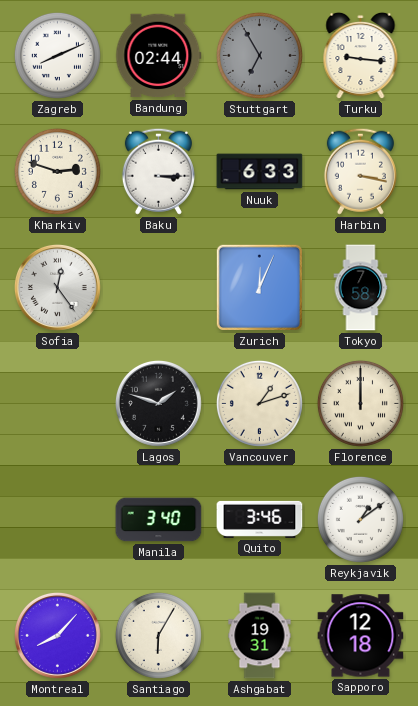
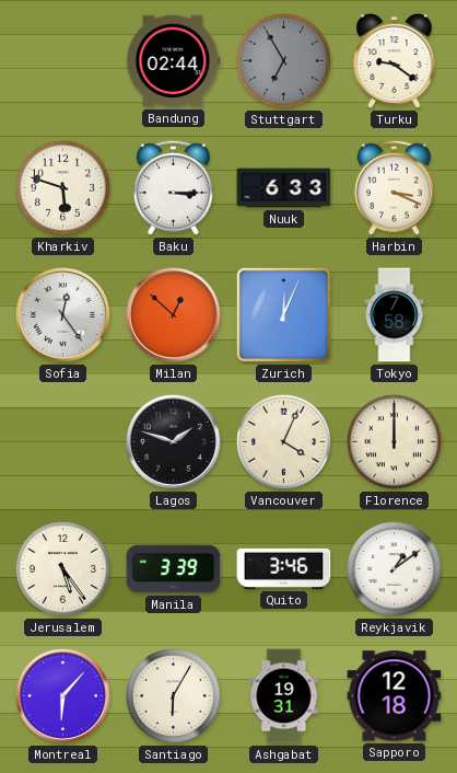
Zagreb: 8:11 -> none (57, 55)
Turku: 9:16 -> 9:21 (395, 61)
Kharkiv: 2:48 -> 5:48 (62, 187)
Harbin: 3:17 -> 3:19 (394, 187)
Milan: none -> 12:52 (173, 314)
Vancouver: 1:12 -> 4:04 (283, 441)
Jerusalem: none -> 5:24 (62, 568)
Manila: 3:40 -> 3:39 (174, 569)
Montreal: 8:07 -> 6:07 (62, 695)
